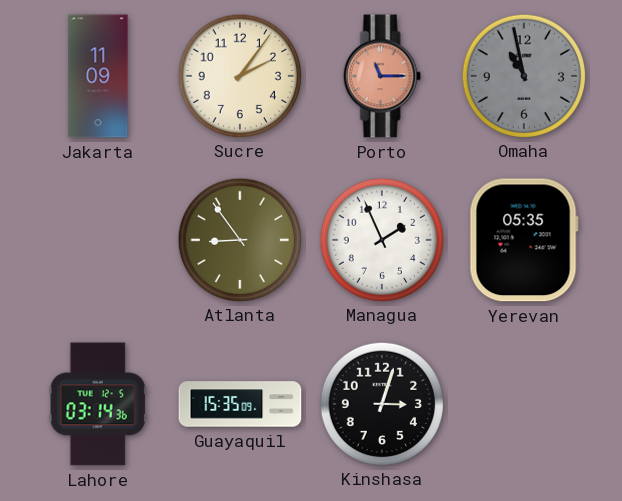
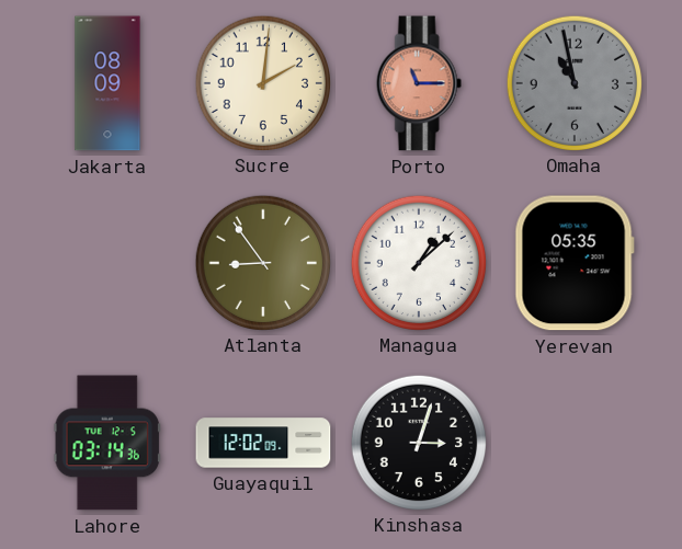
Jakarta: 11:09 -> 08:09 (107, 83)
Sucre: 2:06 -> 2:01 (262, 82)
Managua: 1:56 -> 1:08 (418, 262)
Guayaquil: 15:35 -> 12:02 (263, 443)
